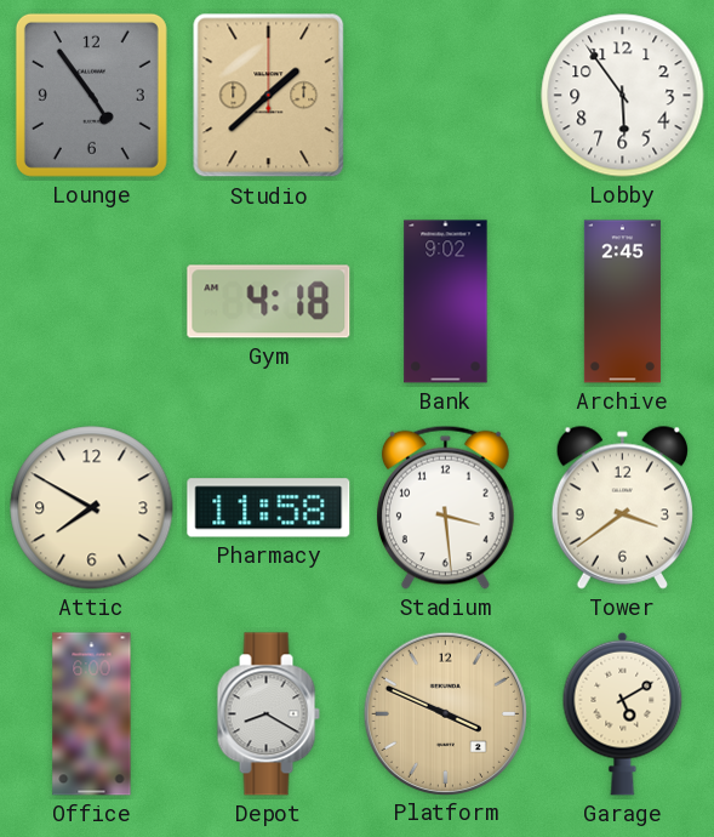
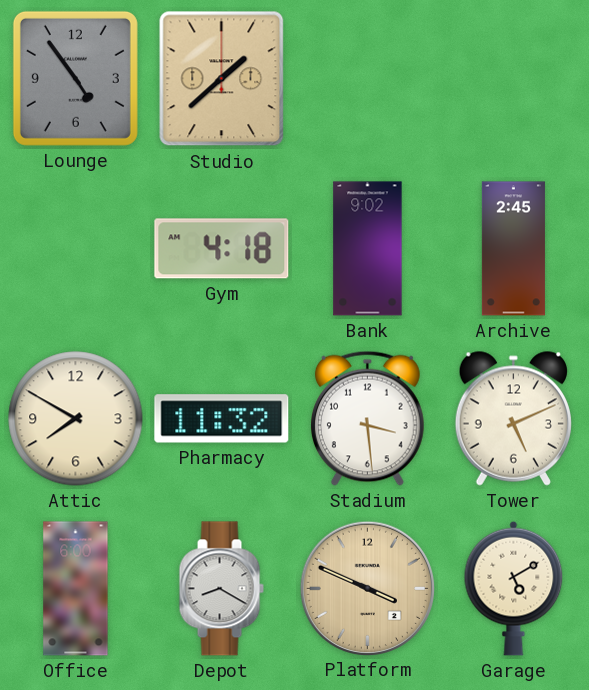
Lobby: 5:54 -> none (623, 96)
Pharmacy: 11:58 -> 11:32 (222, 419)
Tower: 3:39 -> 5:11 (513, 418)
